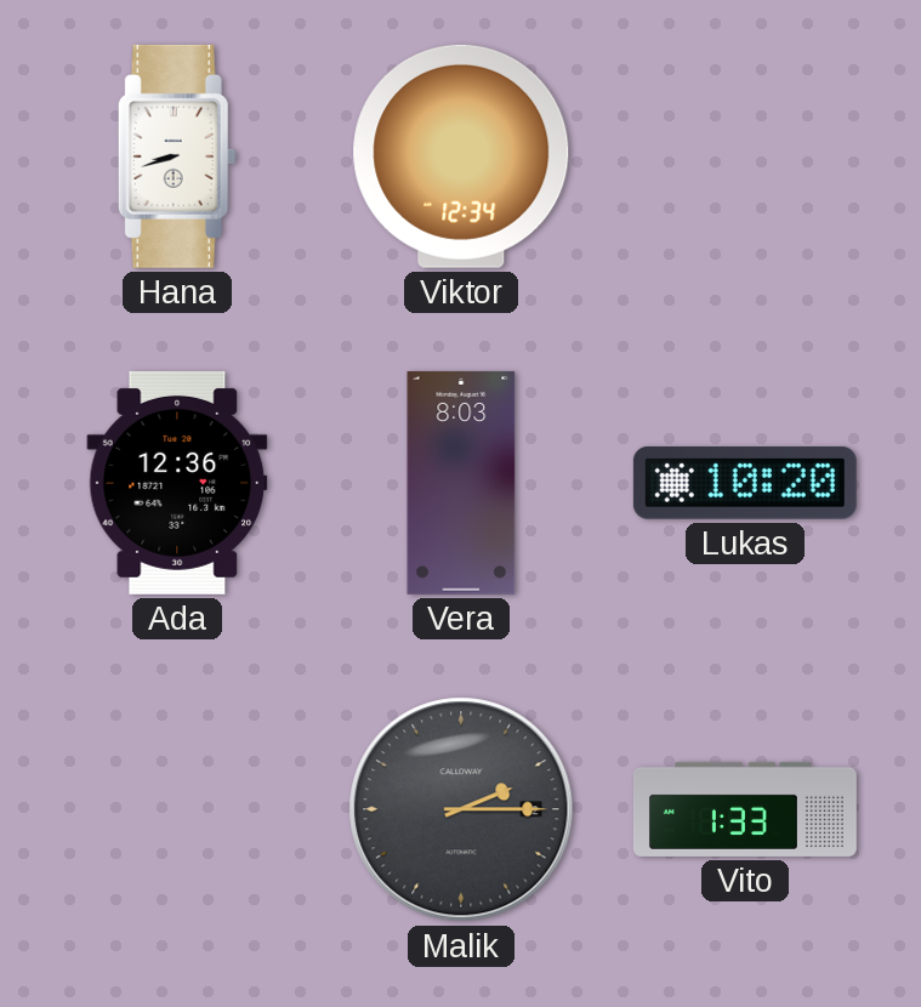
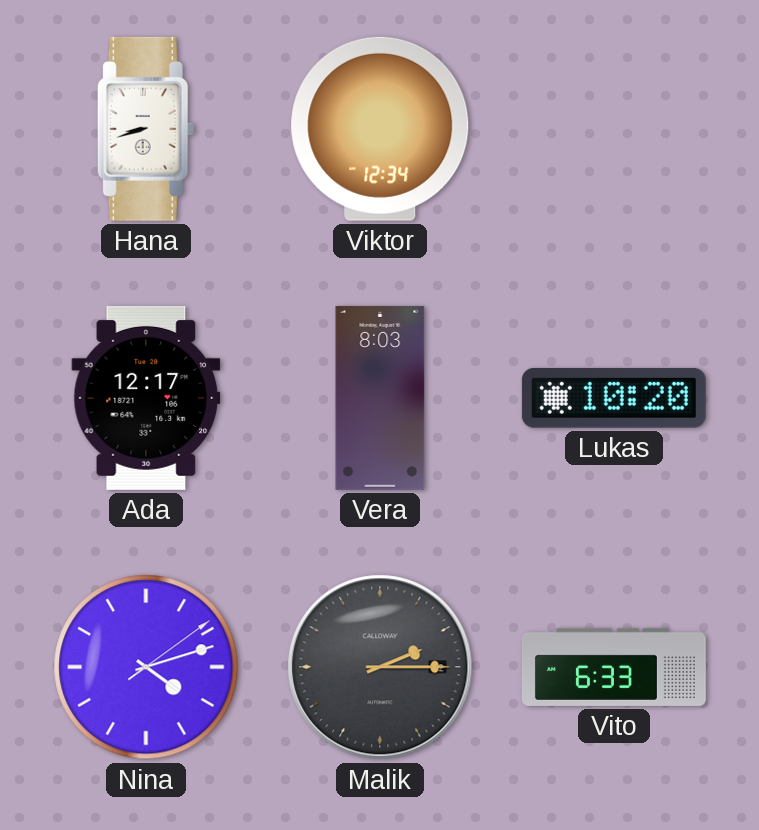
Ada: 12:36 -> 12:17 (146, 398)
Nina: none -> 4:12 (146, 667)
Vito: 1:33 -> 6:33 (614, 667)
